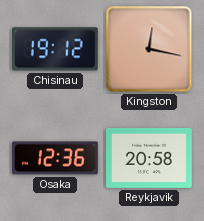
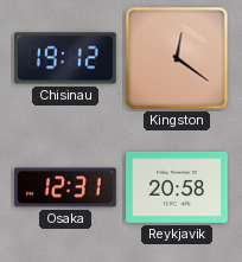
Kingston: 12:17 -> 12:21 (177, 58)
Osaka: 12:36 -> 12:31 (66, 187)
